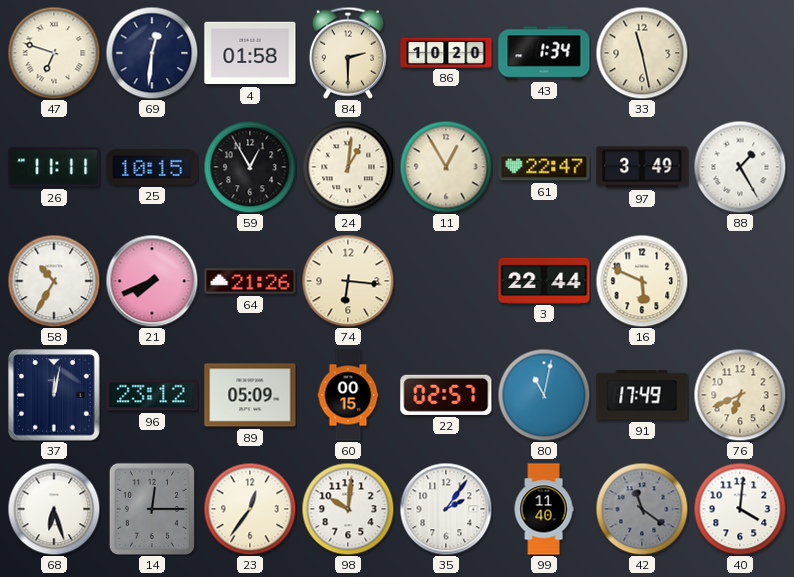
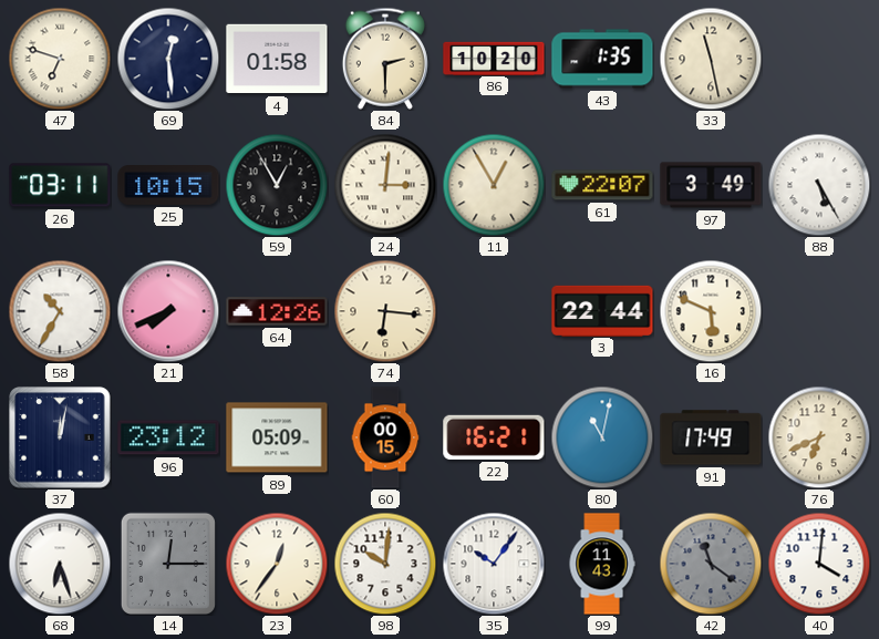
69: 12:31 -> 12:29 (168, 59)
43: 1:34 -> 1:35 (602, 59)
26: 11:11 -> 03:11 (60, 185)
24: 1:01 -> 3:01 (385, 185)
61: 22:47 -> 22:07 (602, 185)
88: 1:25 -> 5:25 (819, 185)
64: 21:26 -> 12:26 (277, 311)
22: 02:57 -> 16:21 (494, 437)
35: 2:06 -> 10:06 (494, 564)
99: 11:40 -> 11:43 (602, 564)
